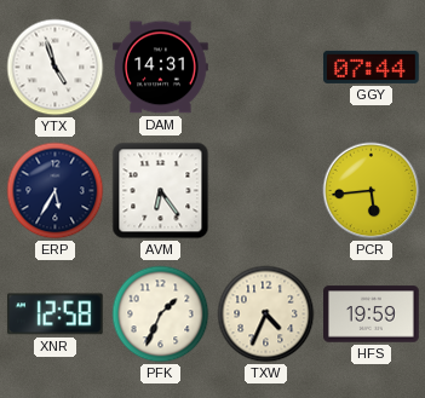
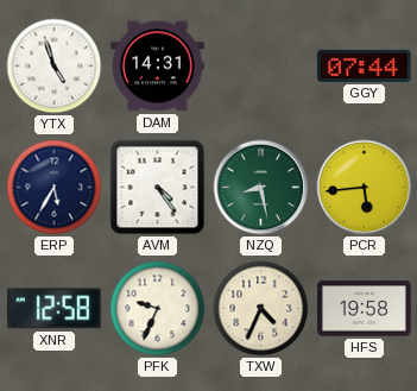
AVM: 6:24 -> 4:24 (158, 188)
NZQ: none -> 8:28 (261, 188)
PFK: 1:34 -> 9:34 (158, 309)
HFS: 19:59 -> 19:58 (365, 309)
